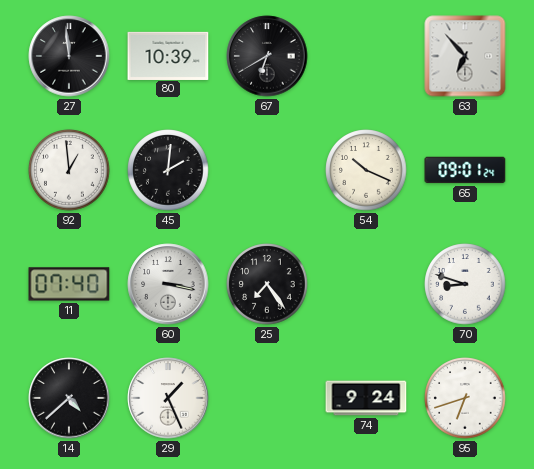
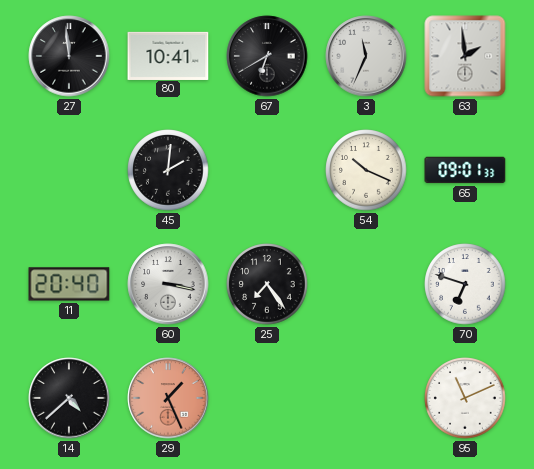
80: 10:39 -> 10:41 (168, 55)
3: none -> 11:34 (366, 56)
63: 6:53 -> 1:59 (465, 56)
92: 12:59 -> none (69, 170)
65: 09:01:24 -> 09:01:33 (465, 170)
11: 07:40 -> 20:40 (69, 284)
70: 8:48 -> 6:48 (465, 284)
29 dial: white -> salmon (168, 398)
74: 9:24 -> none (366, 398)
95: 6:42 -> 11:11 (465, 398)
